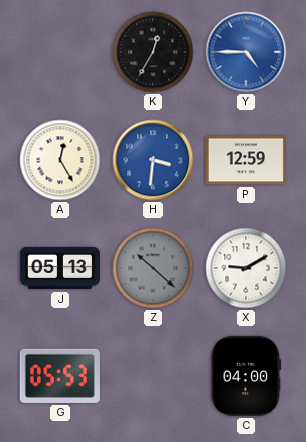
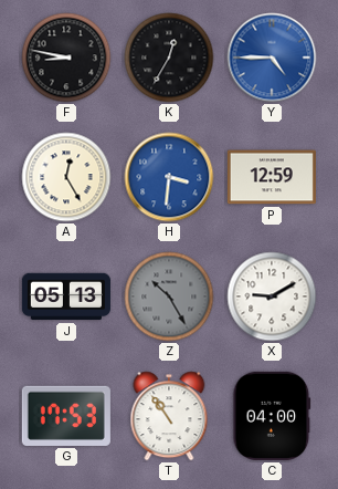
F: none -> 8:47 (66, 58)
Z: 10:22 -> 10:25 (169, 296)
G: 05:53 -> 17:53 (66, 416)
T: none -> 10:54 (169, 416)
